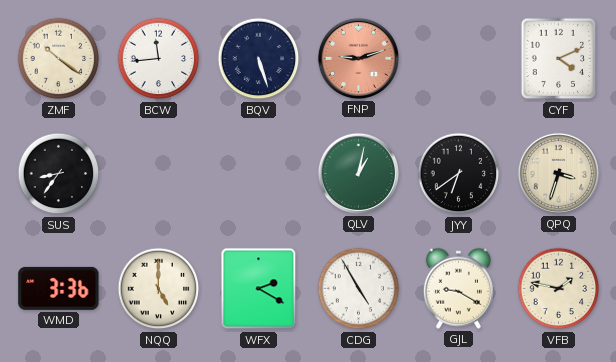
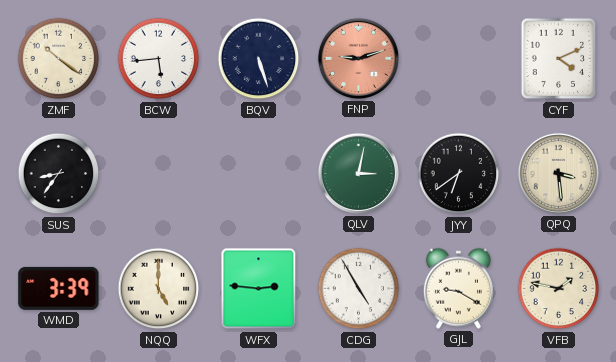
BCW: 11:44 -> 5:44 (159, 59)
QLV: 1:02 -> 3:02 (358, 173)
QPQ: 3:33 -> 3:29 (558, 173)
WMD: 3:36 -> 3:39 (59, 288)
WFX: 2:20 -> 2:46 (259, 289)
